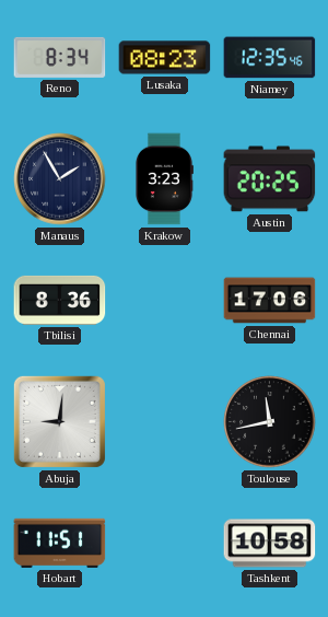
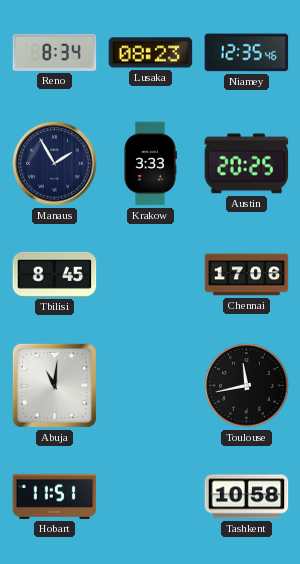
Krakow: 3:23 -> 3:33 (151, 164)
Tbilisi: 8:36 -> 8:45 (55, 274)
Abuja: 9:01 -> 11:01 (54, 385)
